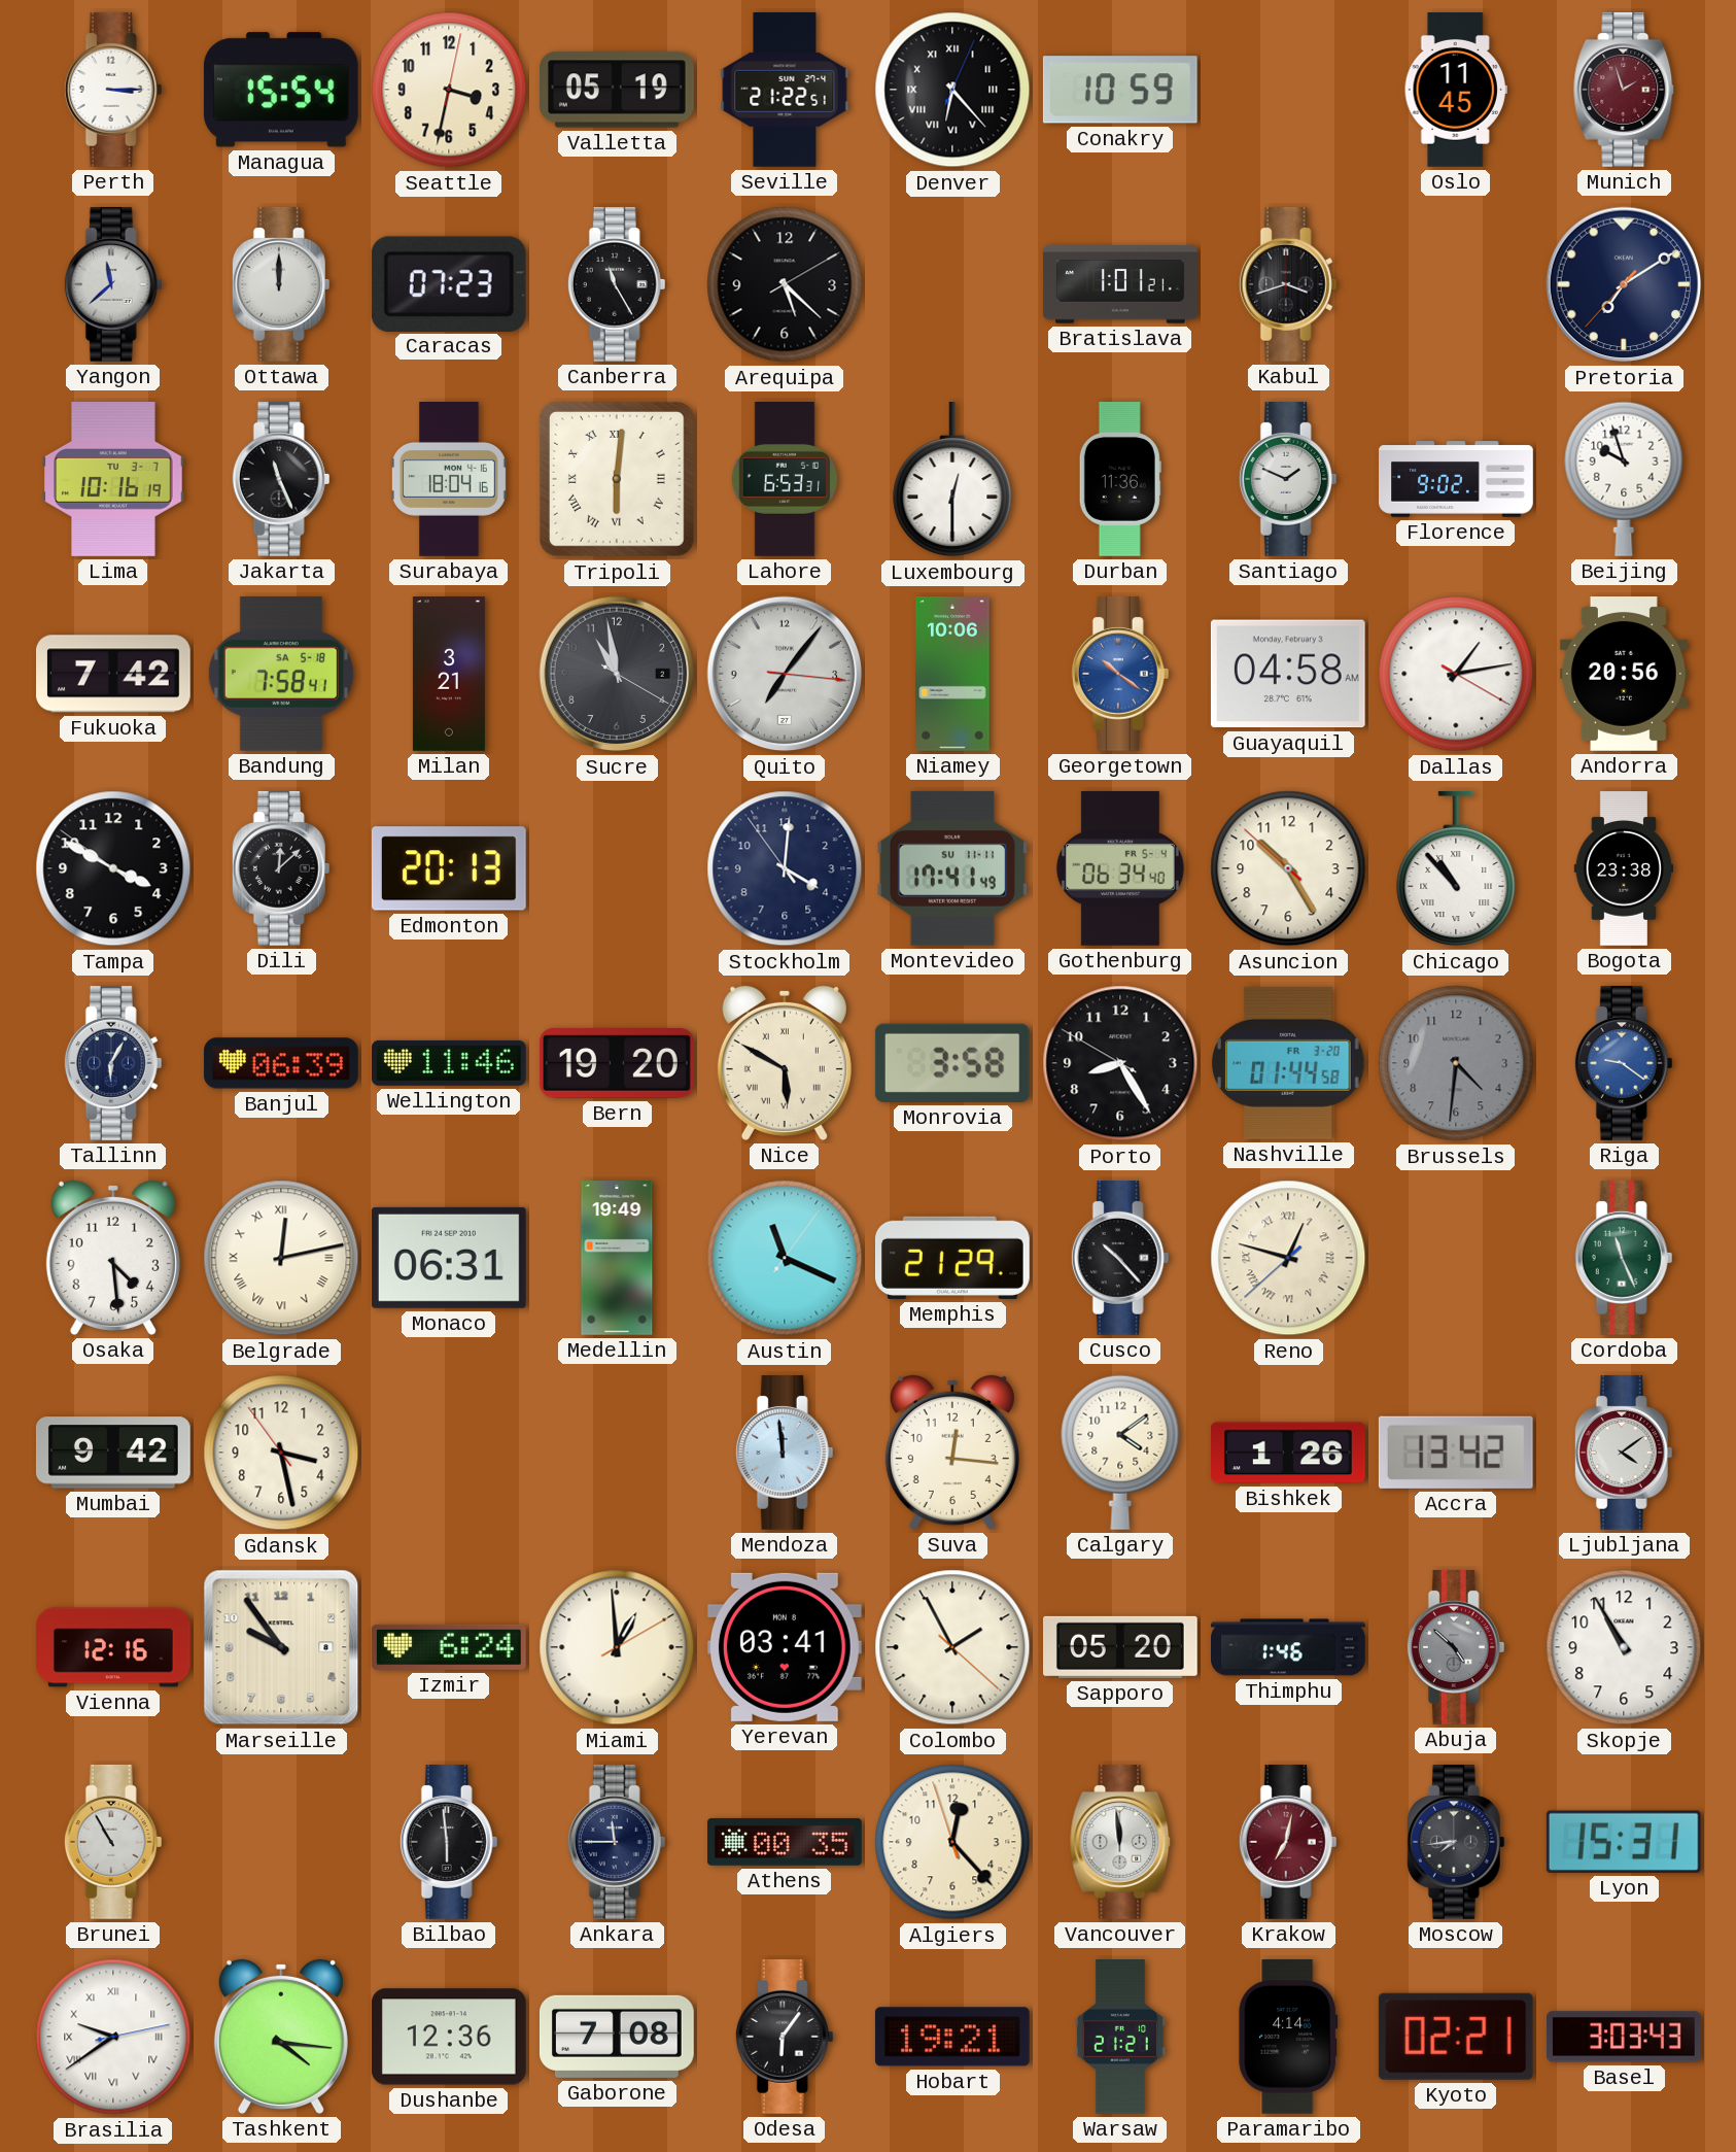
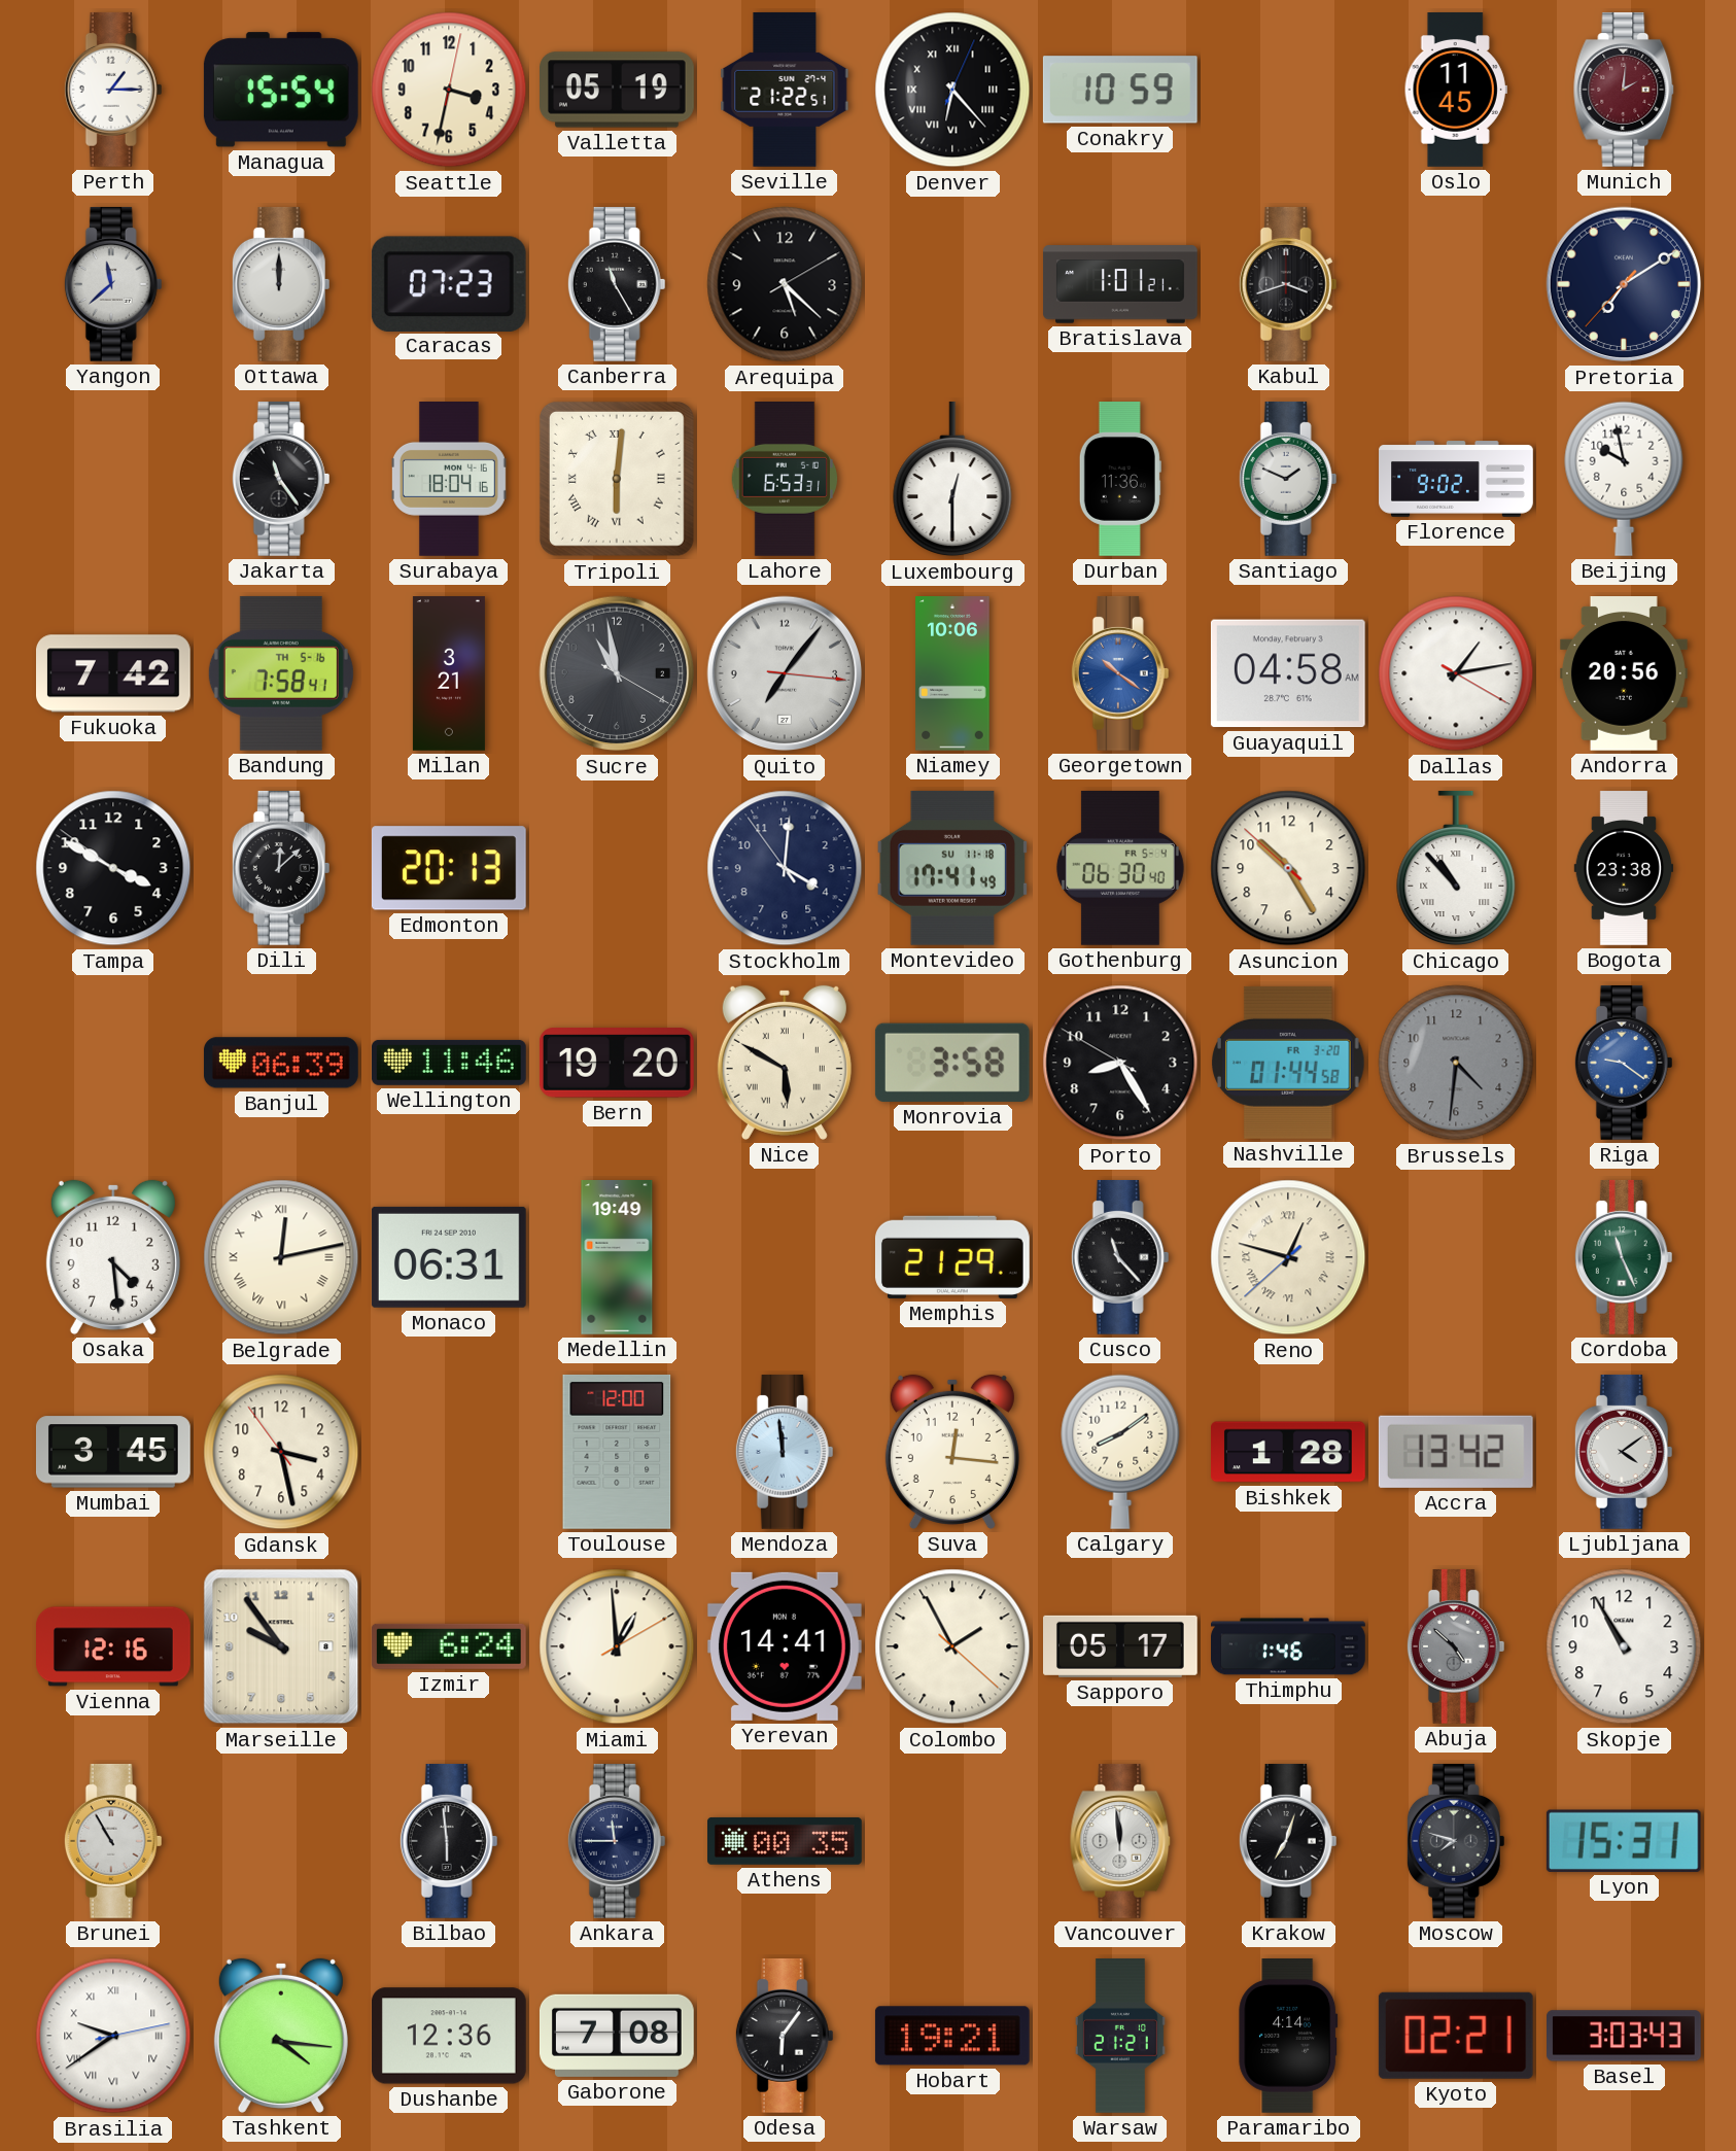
Perth: 3:15 -> 1:15 (113, 90)
Munich: 1:57 -> 2:01 (1624, 90)
Lima: 10:16 -> none (113, 480)
Jakarta: 11:26 -> 11:24 (281, 479)
Beijing: 9:57 -> 9:58 (1624, 479)
Bandung date: SA 5-18 -> TH 5-16 (281, 673)
Montevideo date: SU 11-11 -> SU 11-18 (952, 868)
Gothenburg: 06:34 -> 06:30 (1120, 868)
Tallinn: 6:05 -> none (113, 1063)
Austin: 11:19 -> none (785, 1258)
Cusco: 10:23 -> 11:23 (1120, 1257)
Mumbai: 9:42 -> 3:45 (113, 1452)
Toulouse: none -> 12:00 (617, 1452)
Calgary: 4:09 -> 8:09 (1120, 1452)
Bishkek: 1:26 -> 1:28 (1289, 1452)
Yerevan: 03:41 -> 14:41 (785, 1646)
Sapporo: 05:20 -> 05:17 (1121, 1646)
Algiers: 12:22 -> none (952, 1842)
Krakow: 7:02 -> 7:03 (1288, 1841)
Krakow dial: burgundy -> black (1288, 1841)
Moscow: 7:44 -> 7:48 (1456, 1841)
